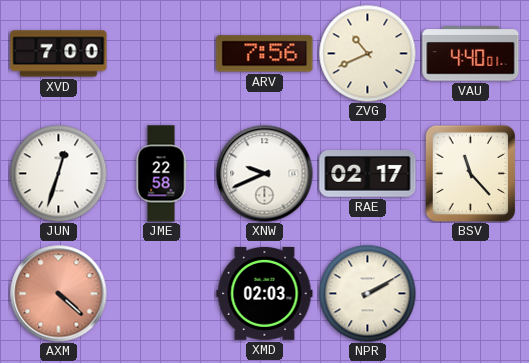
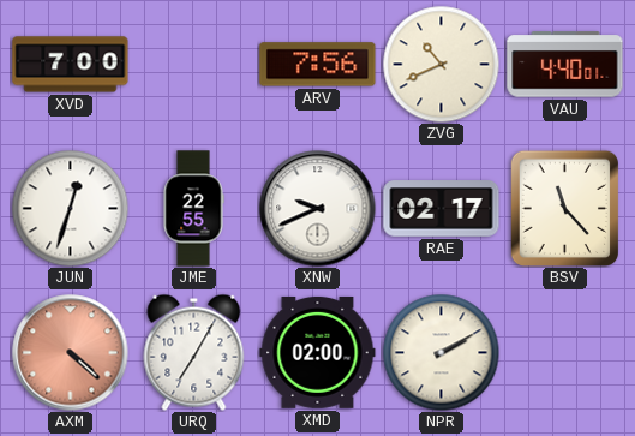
JME: 22:58 -> 22:55 (193, 209)
URQ: none -> 7:05 (194, 352)
XMD: 02:03 -> 02:00 (318, 352)
